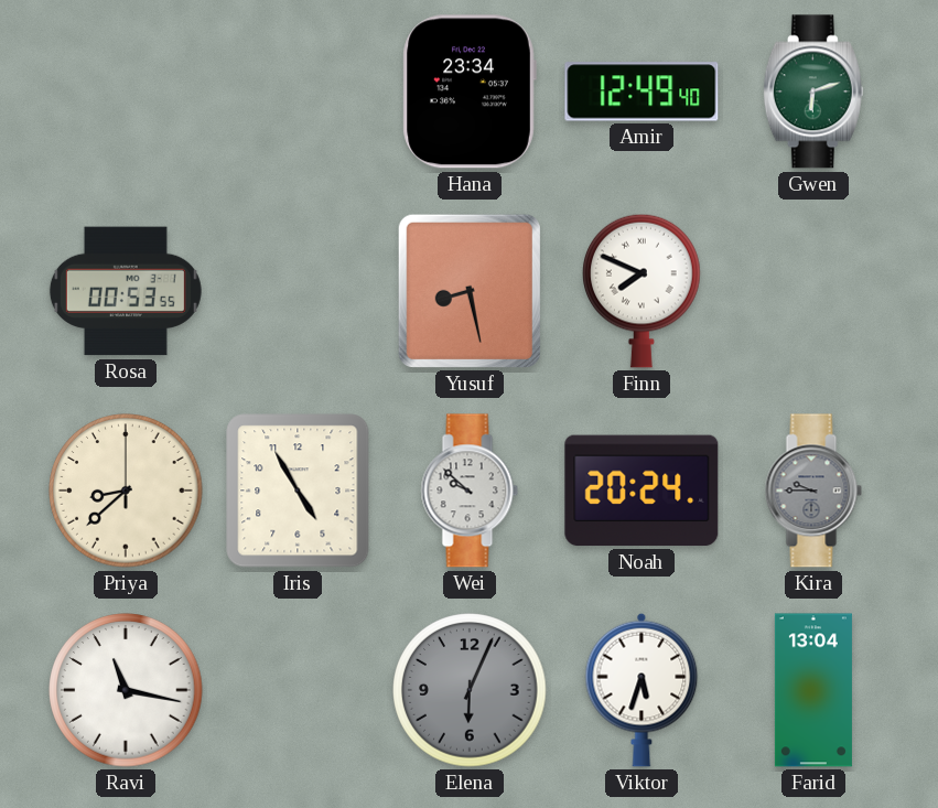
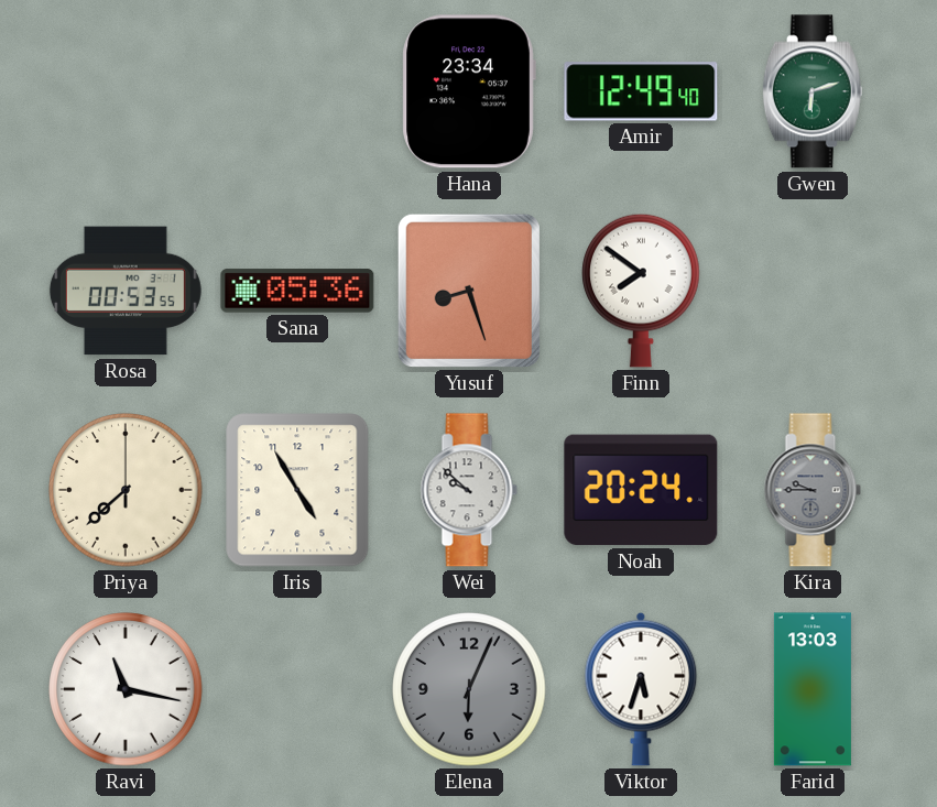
Sana: none -> 05:36 (297, 291)
Yusuf: 8:28 -> 8:27 (469, 291)
Finn: 7:49 -> 7:51 (642, 291)
Priya: 8:38 -> 7:38 (126, 490)
Farid: 13:04 -> 13:03 (813, 689)
